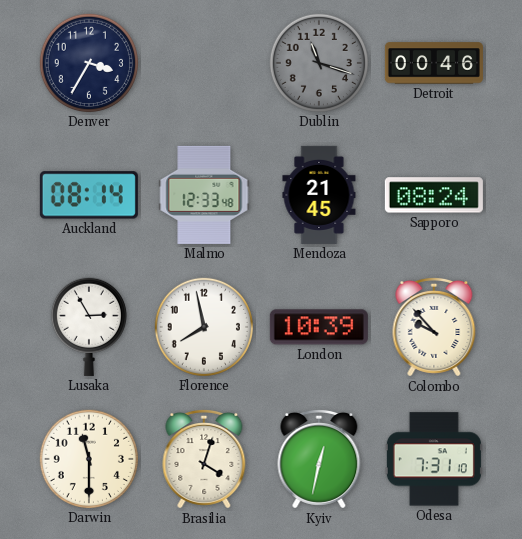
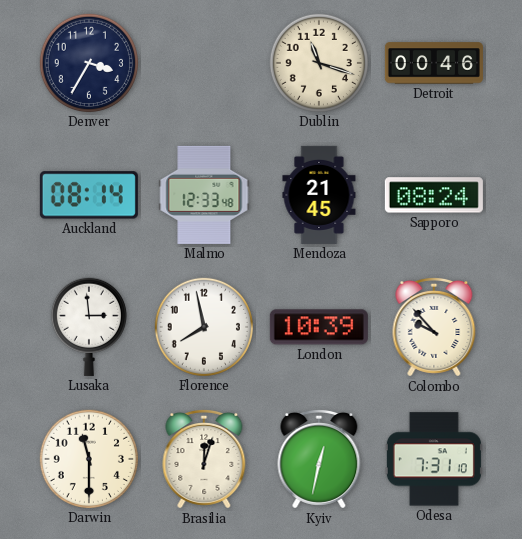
Dublin dial: grey -> cream (319, 63)
Lusaka: 2:55 -> 2:59 (89, 327)
Brasilia: 4:03 -> 12:03 (204, 459)
